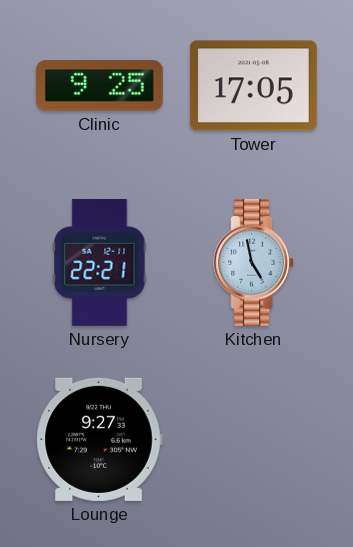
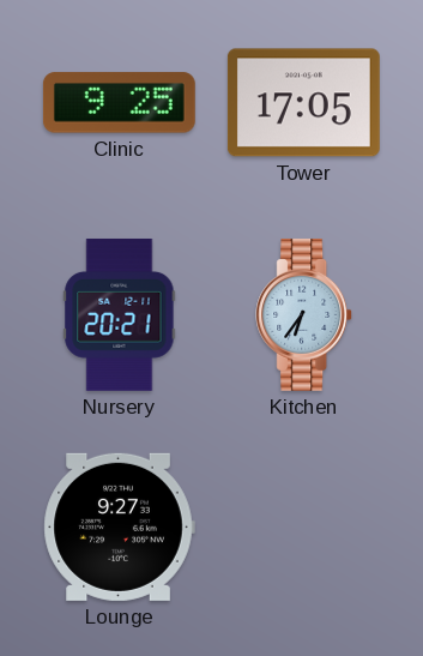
Nursery: 22:21 -> 20:21 (120, 314)
Kitchen: 4:58 -> 6:36 (304, 314)
